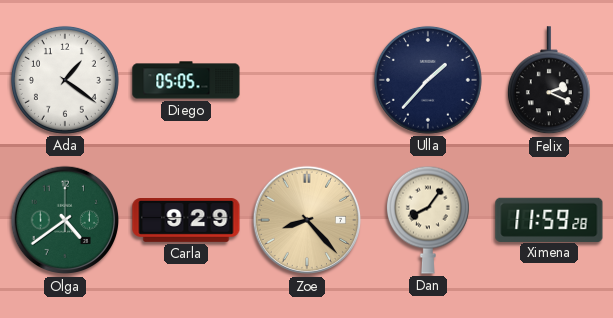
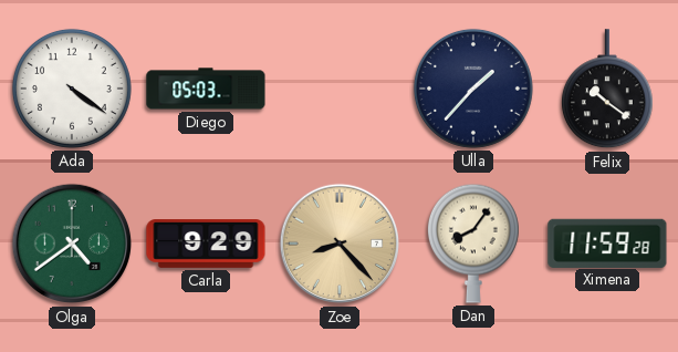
Ada: 1:21 -> 4:21 (72, 89)
Diego: 05:05 -> 05:03 (206, 89)
Felix: 2:19 -> 10:21 (607, 90)
